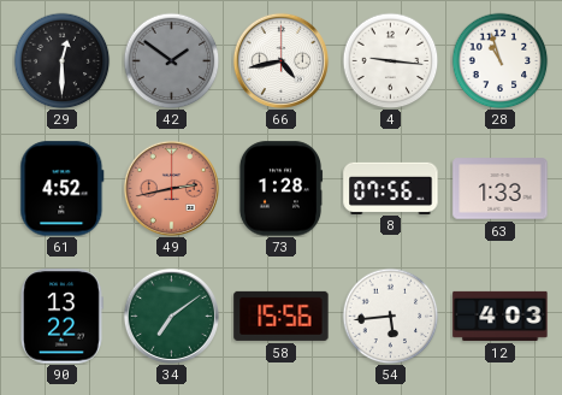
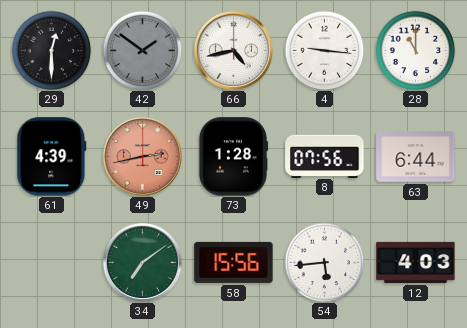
28: 10:57 -> 11:00 (415, 50)
61: 4:52 -> 4:39 (52, 157)
63: 1:33 -> 6:44 (416, 157)
90: 13:22 -> none (63, 317)
